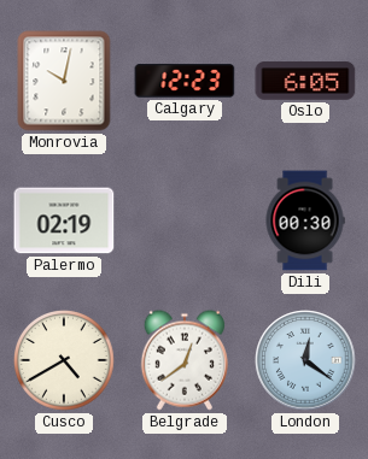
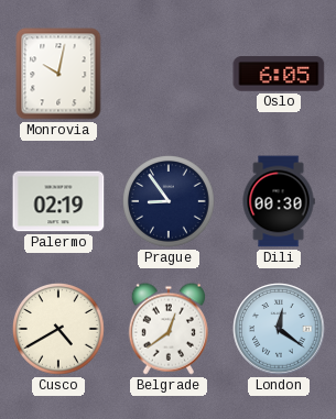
Calgary: 12:23 -> none (185, 81)
Prague: none -> 8:54 (170, 202)
